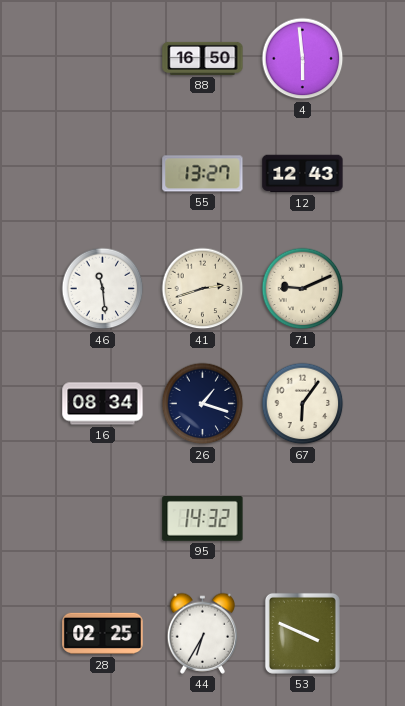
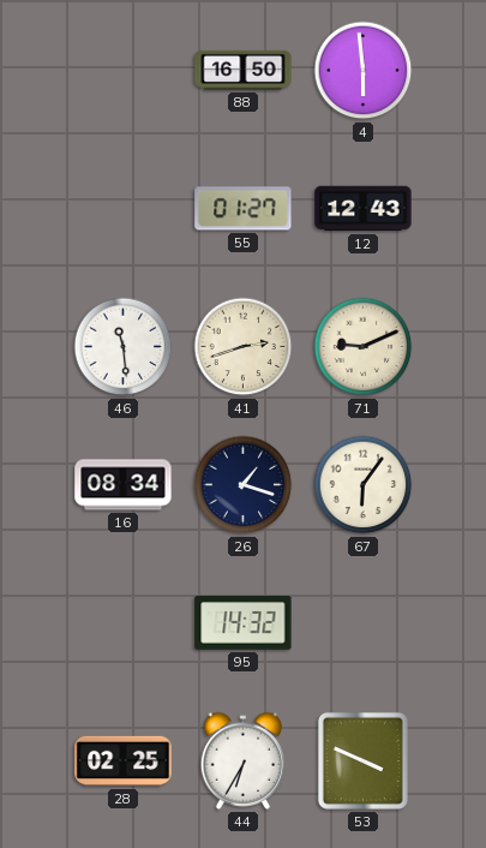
55: 13:27 -> 01:27 (244, 209)
